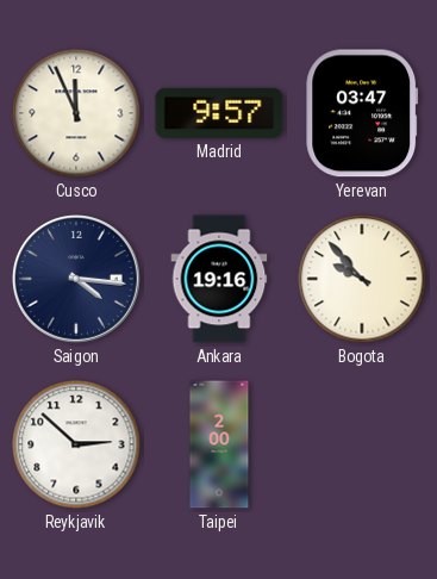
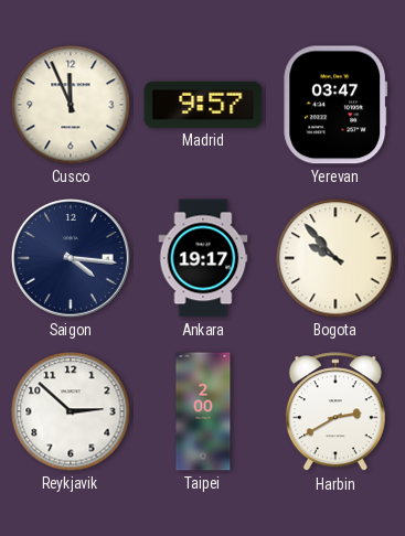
Ankara: 19:16 -> 19:17 (203, 258)
Harbin: none -> 2:40 (335, 412)
